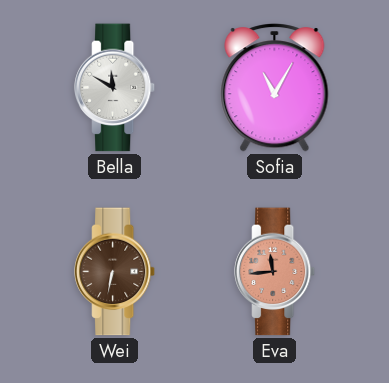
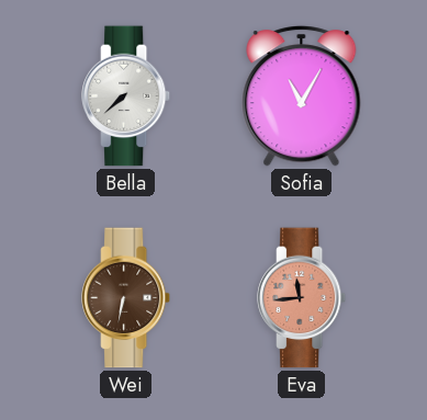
Bella: 11:50 -> 7:38 (127, 97)
